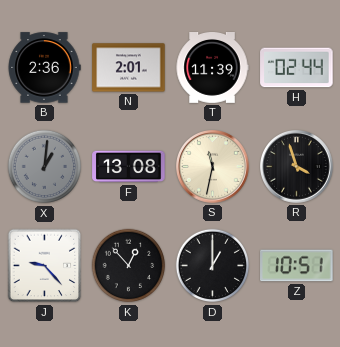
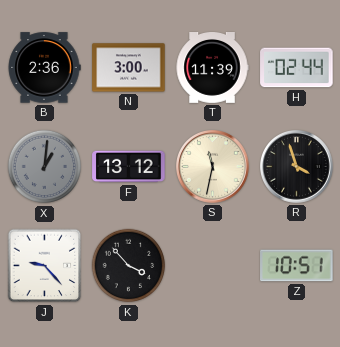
N: 2:01 -> 3:00 (129, 68)
F: 13:08 -> 13:12 (129, 167)
K: 12:53 -> 3:53 (129, 266)
D: 1:00 -> none (213, 266)
